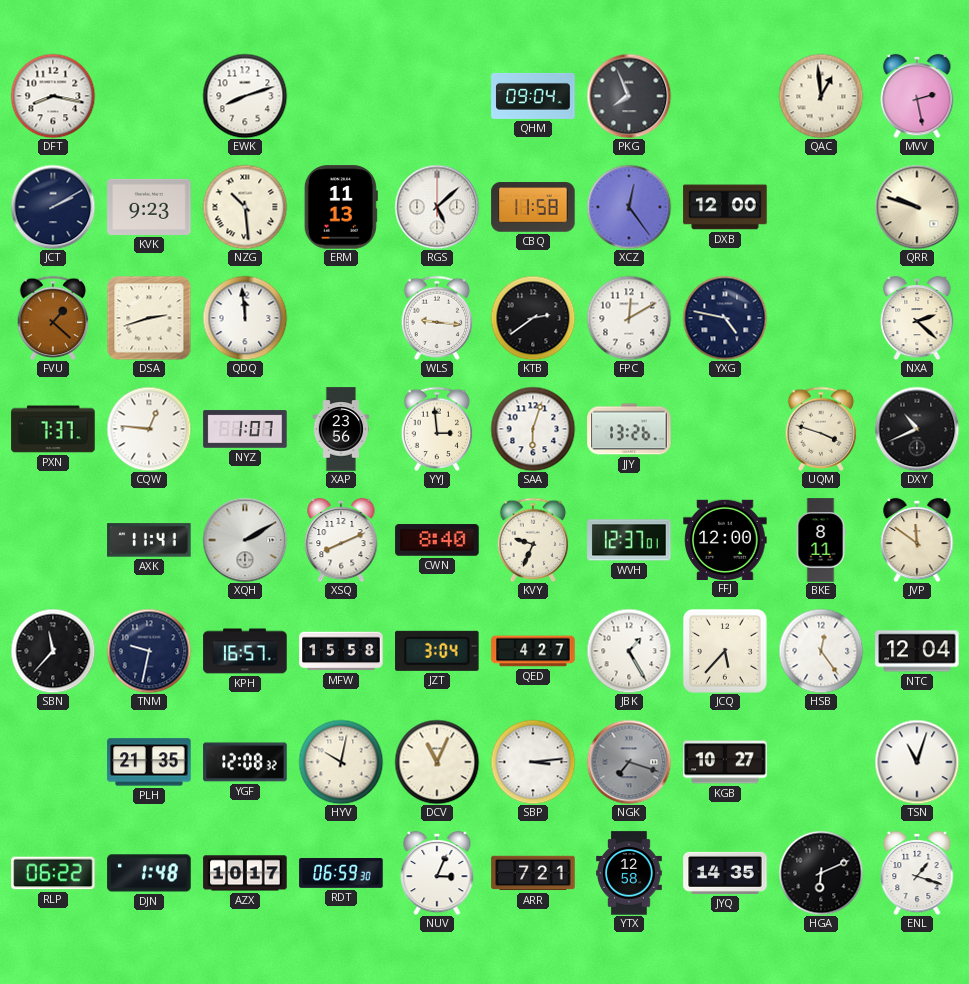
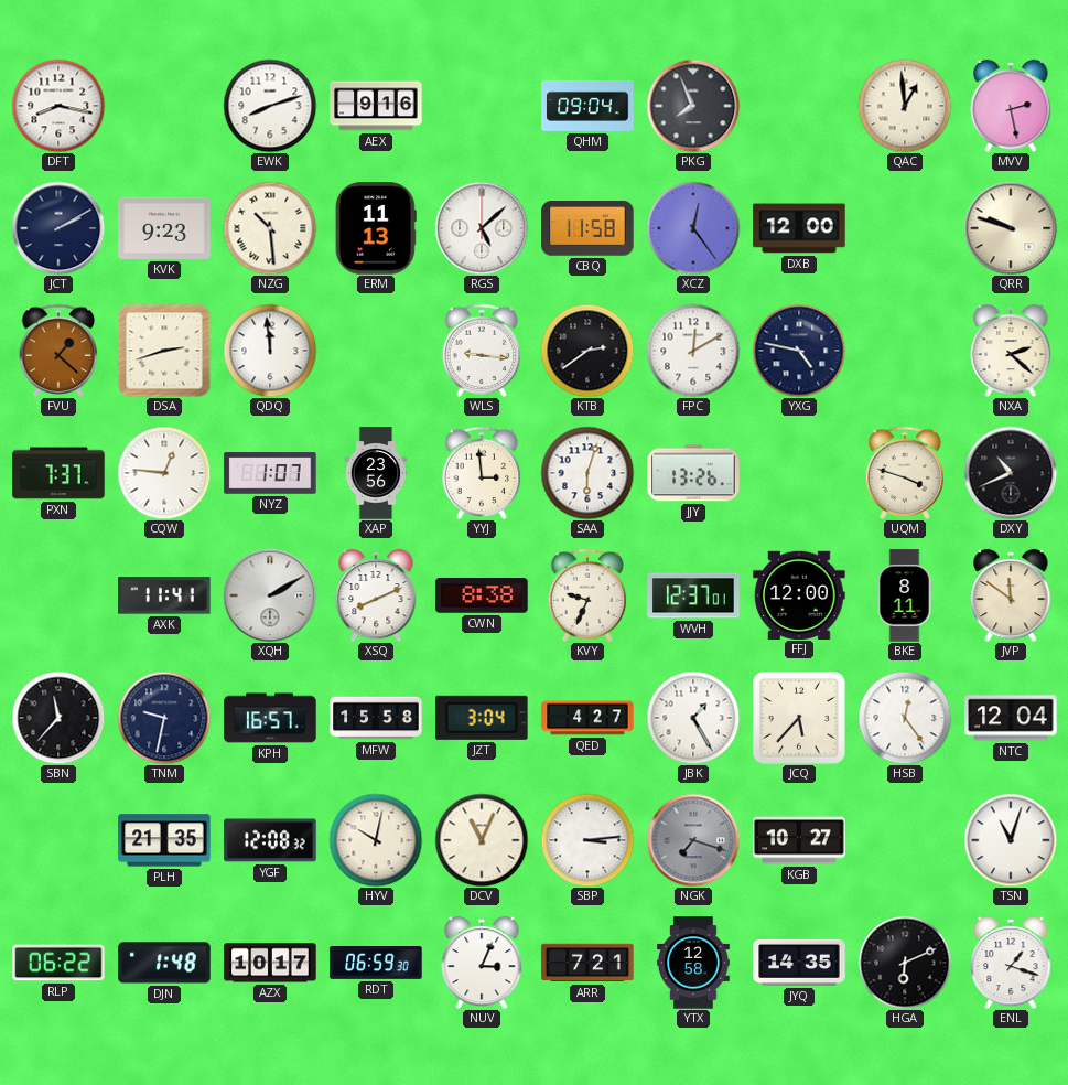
AEX: none -> 9:16 (376, 106)
CWN: 8:40 -> 8:38 (482, 595)
